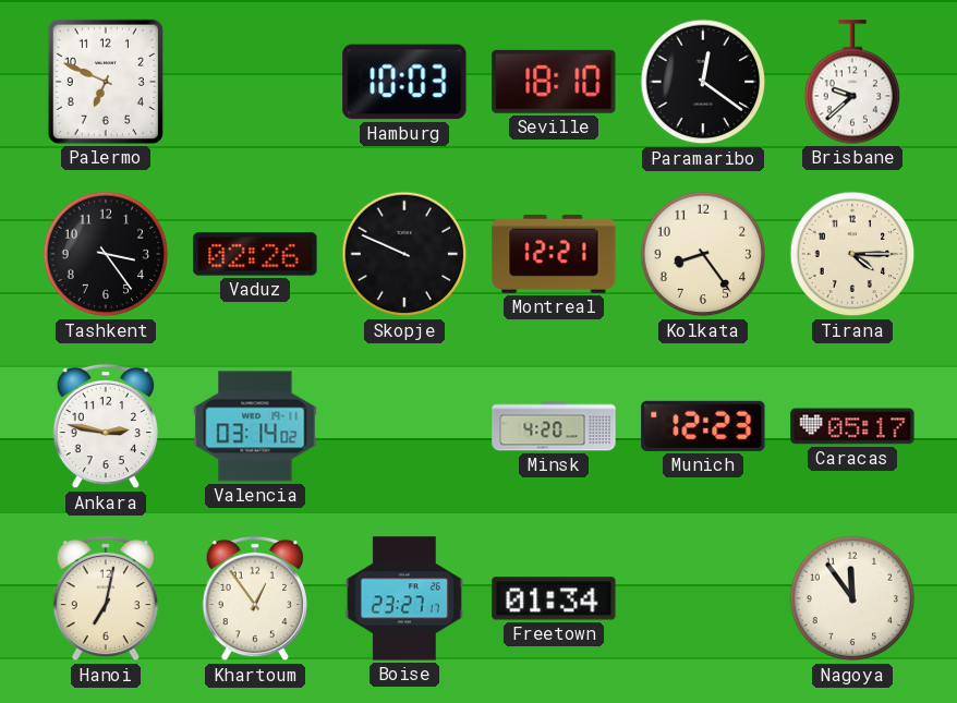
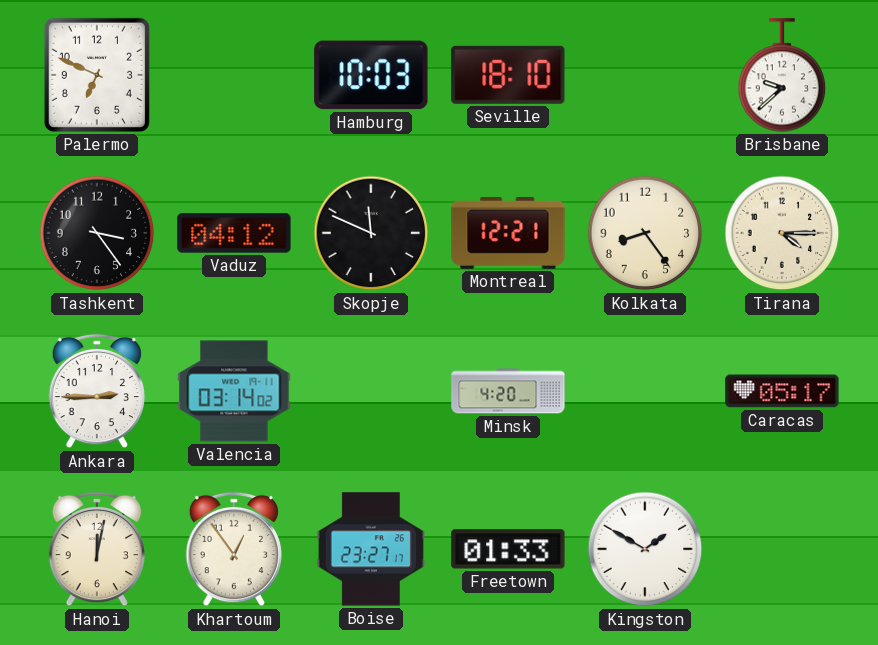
Paramaribo: 12:21 -> none (703, 82)
Vaduz: 02:26 -> 04:12 (234, 233)
Skopje: 9:49 -> 11:49 (371, 233)
Ankara: 2:47 -> 2:45 (96, 391)
Munich: 12:23 -> none (703, 426)
Hanoi: 7:02 -> 12:02 (96, 549)
Freetown: 01:34 -> 01:33 (508, 549)
Kingston: none -> 1:50 (645, 549)
Nagoya: 11:54 -> none (852, 598)
